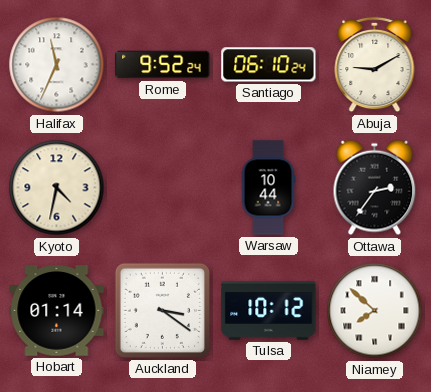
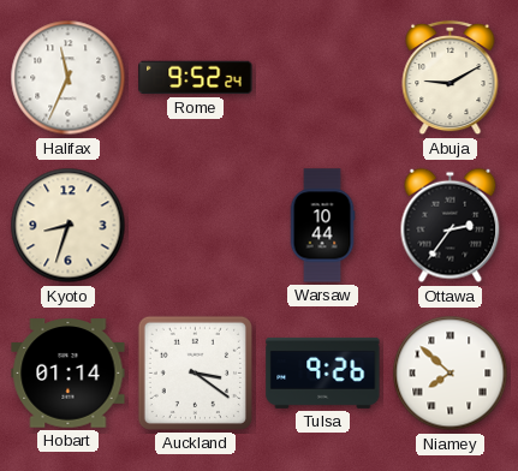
Santiago: 06:10 -> none (269, 65)
Kyoto: 4:32 -> 8:33 (69, 226)
Tulsa: 10:12 -> 9:26 (323, 372)
